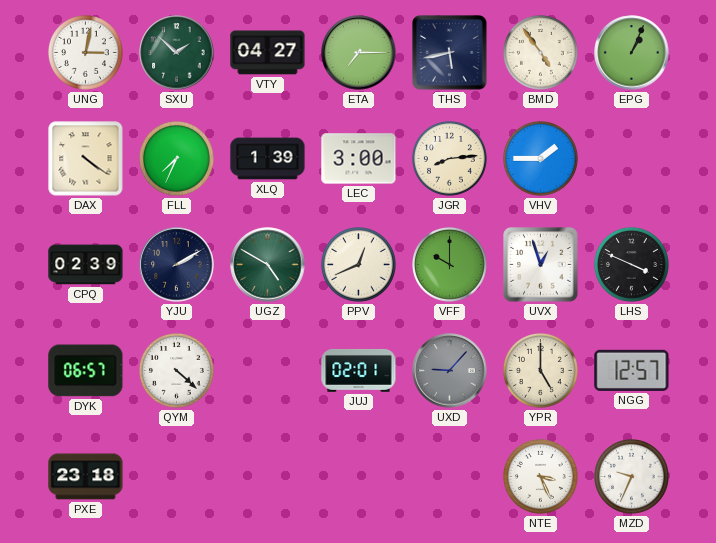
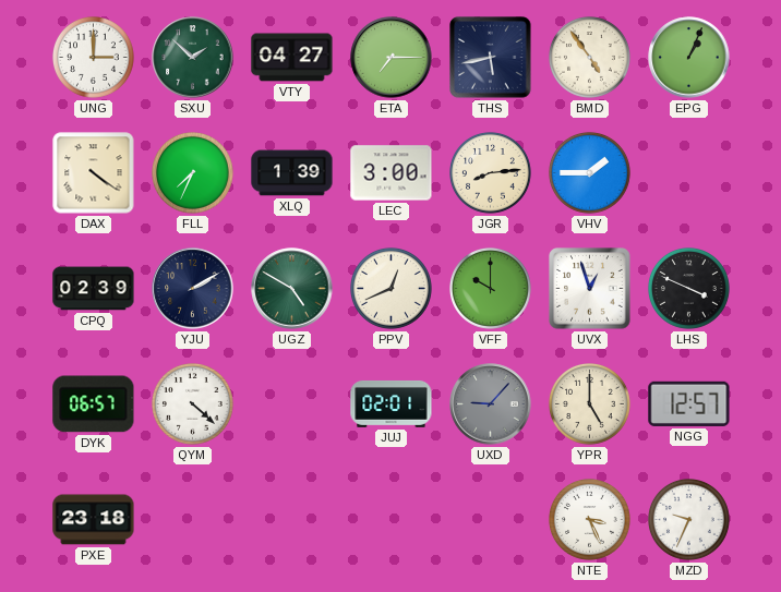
UNG: 3:02 -> 3:00 (94, 58)
